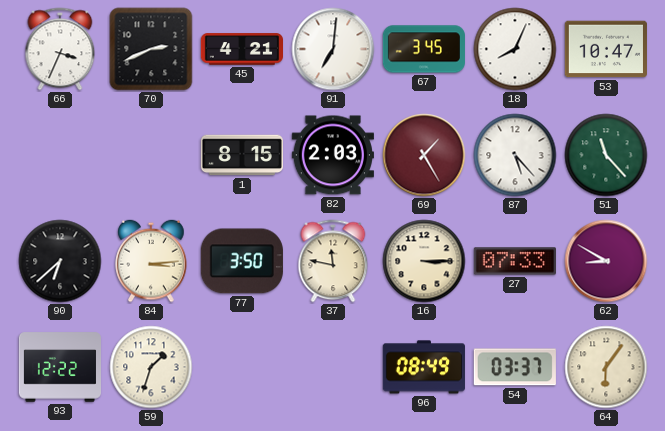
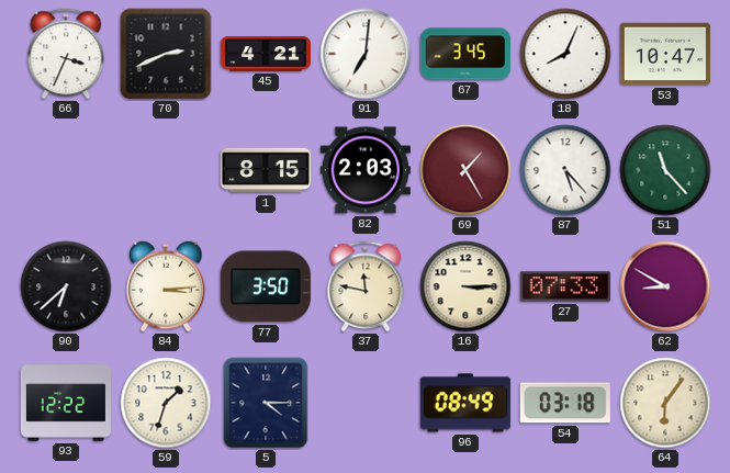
5: none -> 4:15 (266, 403)
54: 03:37 -> 03:18 (565, 403)
